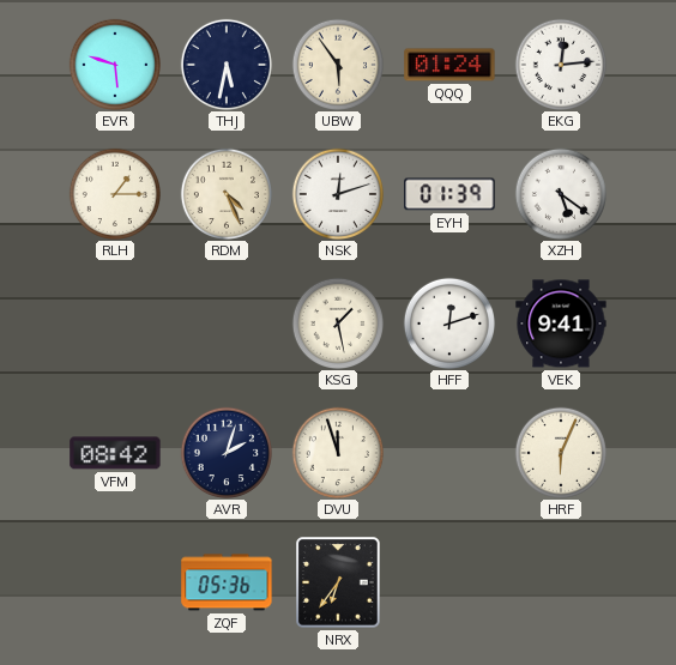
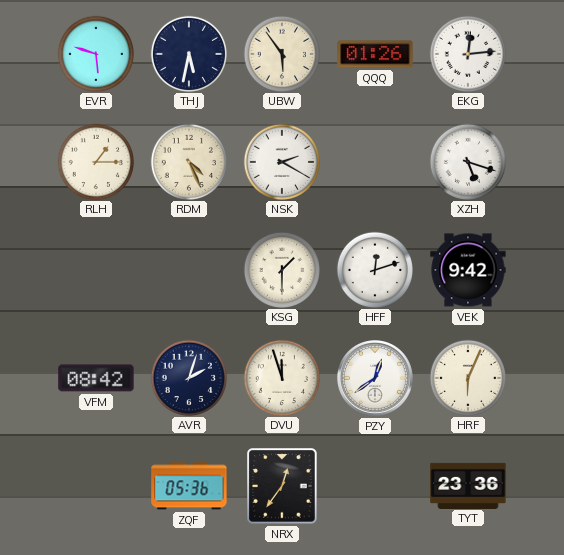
QQQ: 01:24 -> 01:26 (375, 54)
NSK: 12:12 -> 2:20 (281, 161)
EYH: 01:39 -> none (449, 194)
XZH: 5:21 -> 5:18 (467, 161)
KSG: 1:28 -> 1:30 (281, 269)
VEK: 9:41 -> 9:42 (468, 270)
PZY: none -> 12:39 (376, 379)
NRX: 6:36 -> 12:36 (282, 486)
TYT: none -> 23:36 (468, 485)
